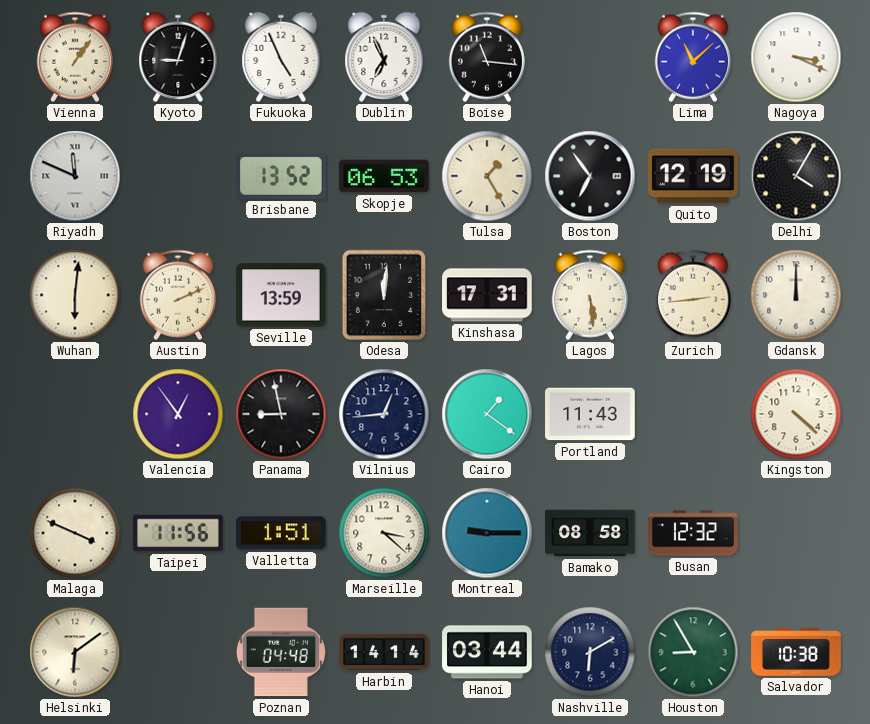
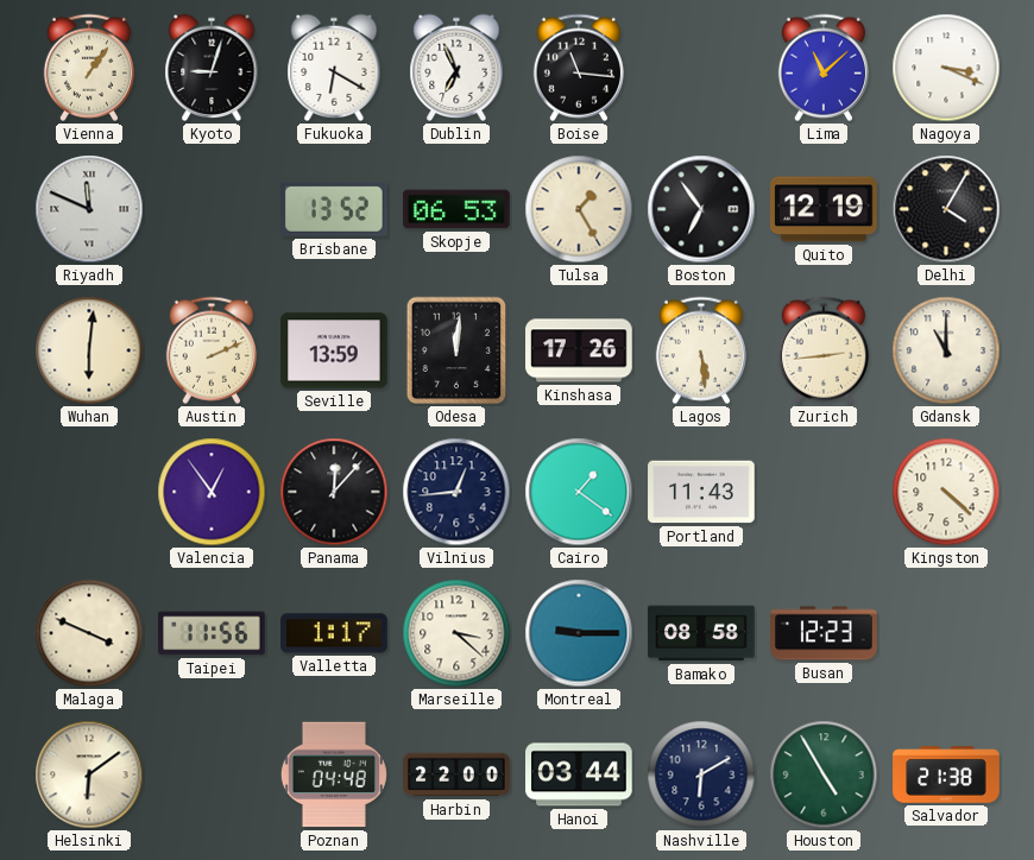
Fukuoka: 4:56 -> 6:20 (334, 68)
Kinshasa: 17:31 -> 17:26 (579, 350)
Gdansk: 12:00 -> 11:00 (946, 350)
Panama: 8:58 -> 12:07 (334, 492)
Valletta: 1:51 -> 1:17 (334, 633)
Busan: 12:32 -> 12:23 (824, 633)
Harbin: 14:14 -> 22:00 (456, 774)
Houston: 8:55 -> 4:55 (824, 774)
Salvador: 10:38 -> 21:38 (946, 774)
